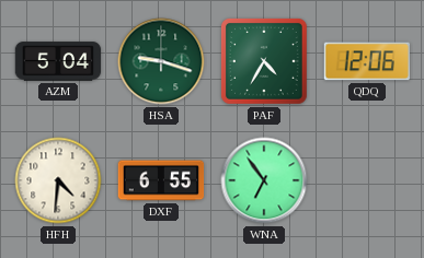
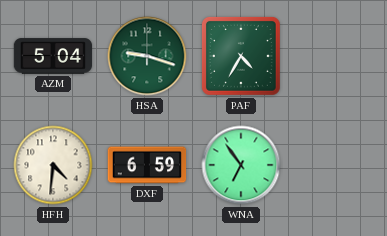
QDQ: 12:06 -> none (366, 61)
DXF: 6:55 -> 6:59 (147, 165)
